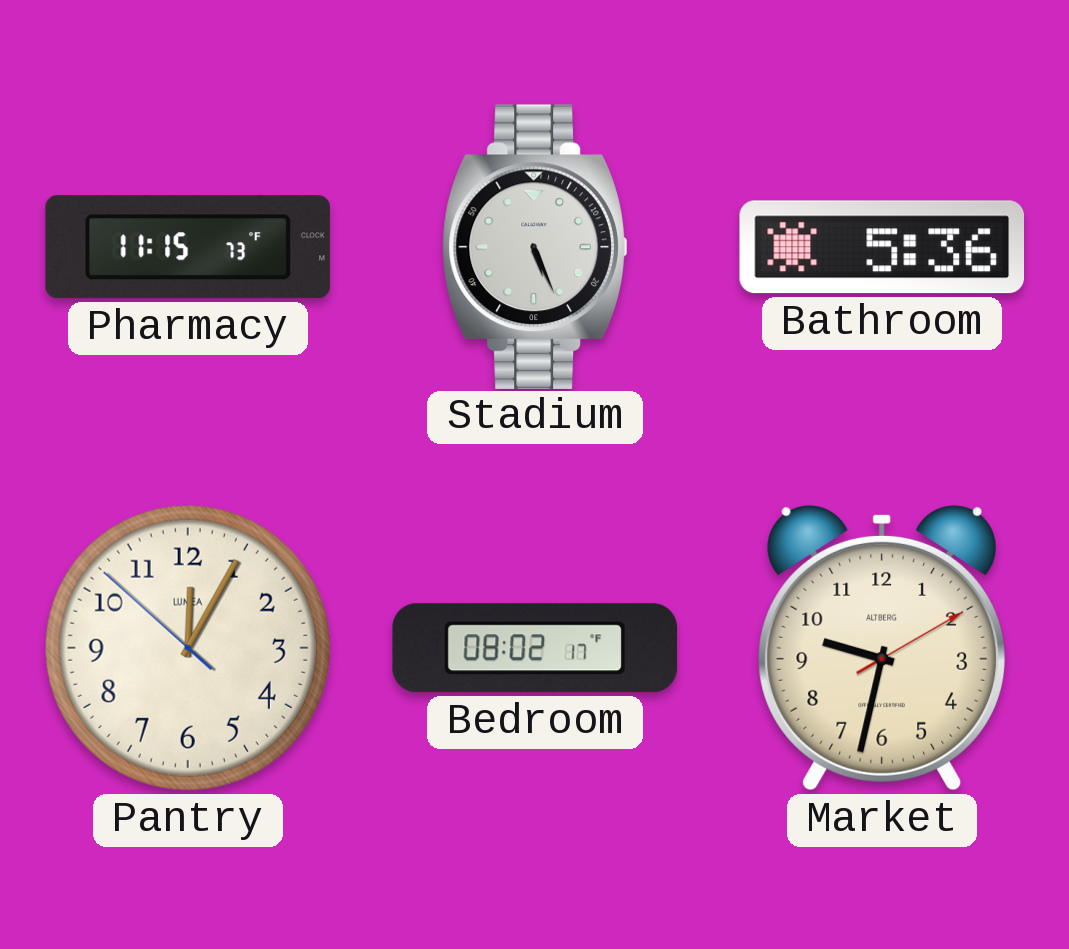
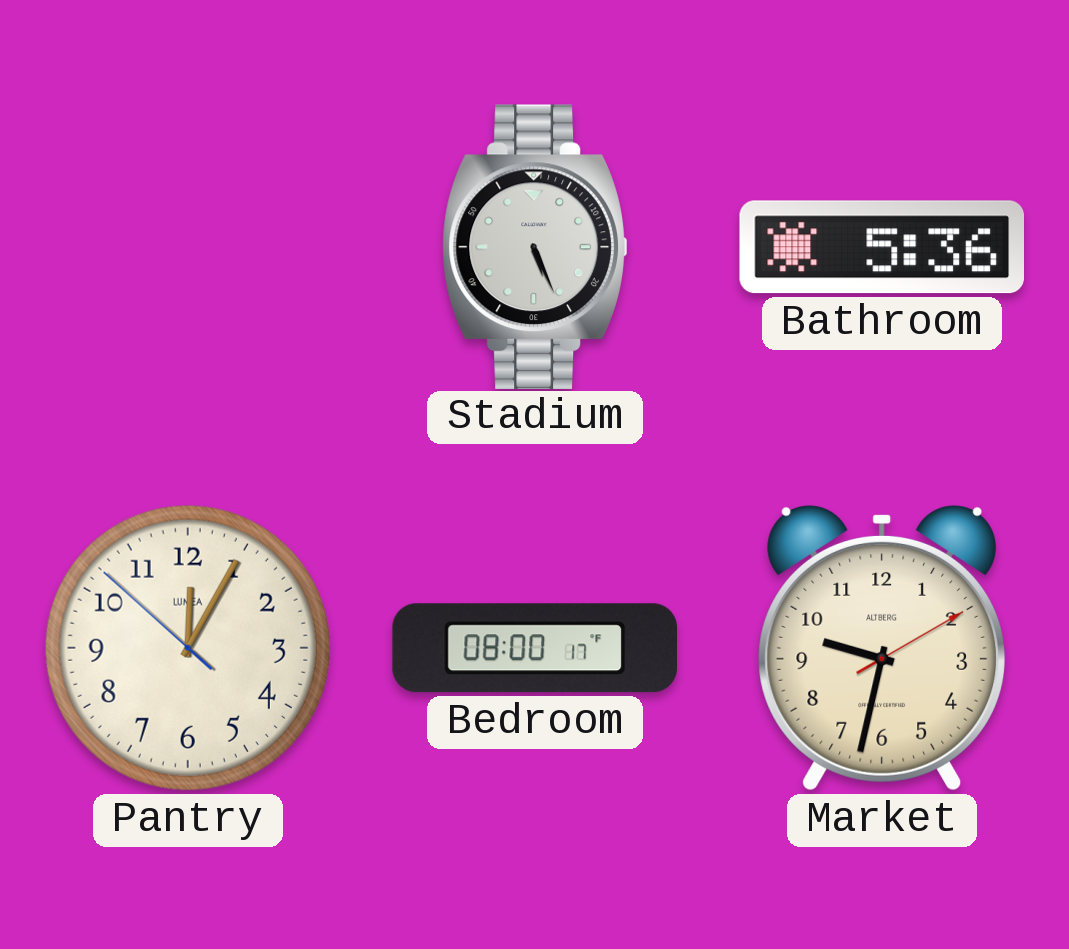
Pharmacy: 11:15 -> none (188, 247)
Bedroom: 08:02 -> 08:00 (534, 648)
